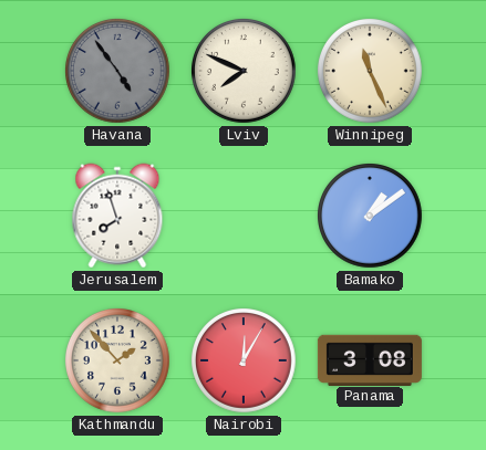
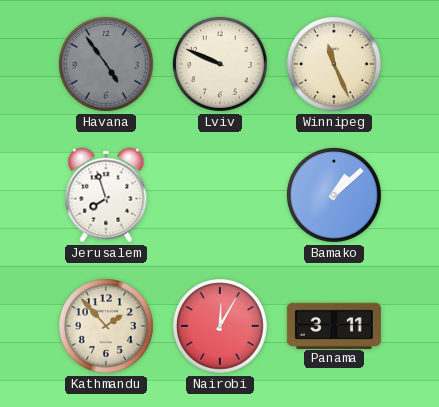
Lviv: 7:49 -> 9:49 (221, 65)
Bamako: 1:09 -> 1:08 (335, 196)
Panama: 3:08 -> 3:11 (334, 325)
